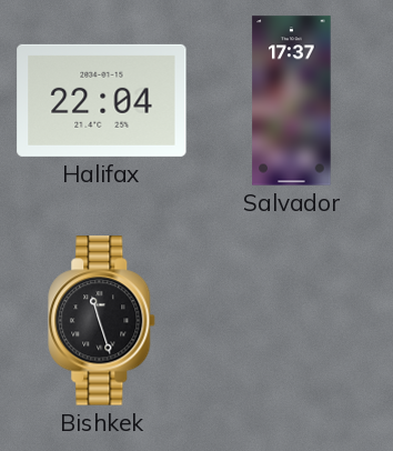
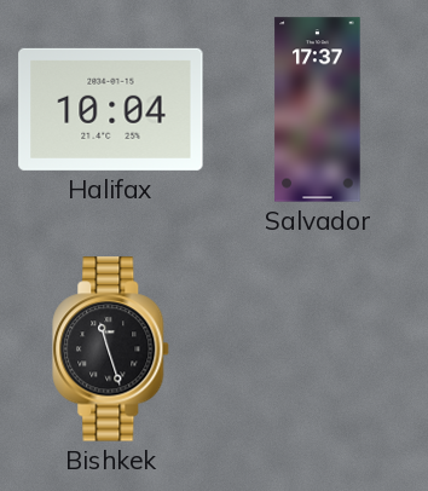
Halifax: 22:04 -> 10:04 (111, 109)
